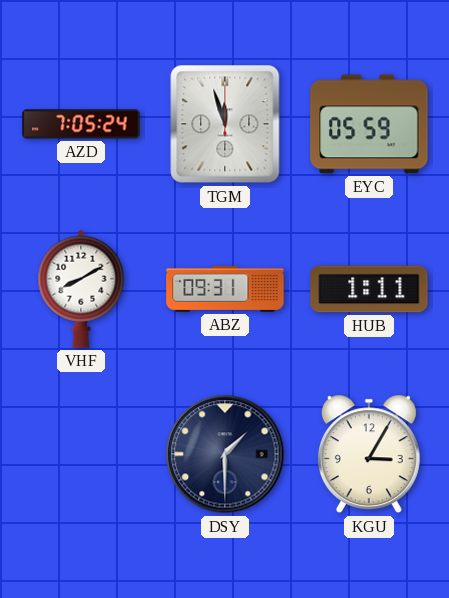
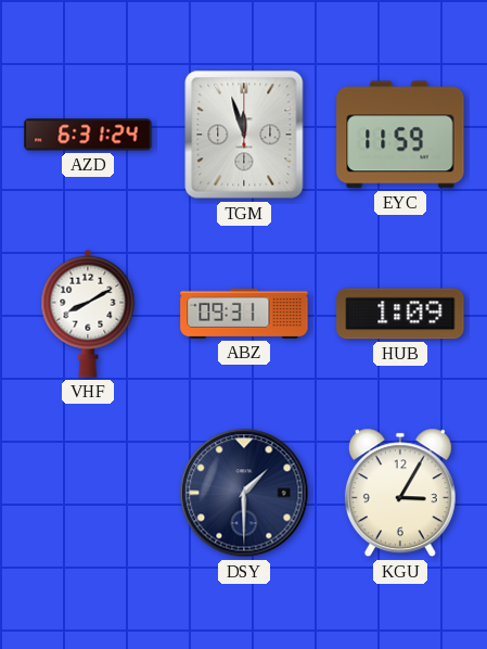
AZD: 7:05 -> 6:31 (88, 135)
EYC: 05:59 -> 11:59 (400, 135)
HUB: 1:11 -> 1:09 (400, 314)
